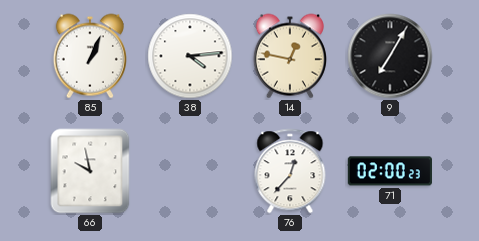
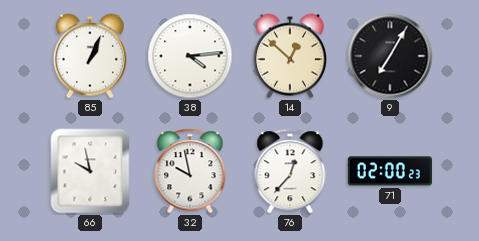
14: 12:47 -> 12:52 (290, 56)
32: none -> 9:58 (190, 171)
